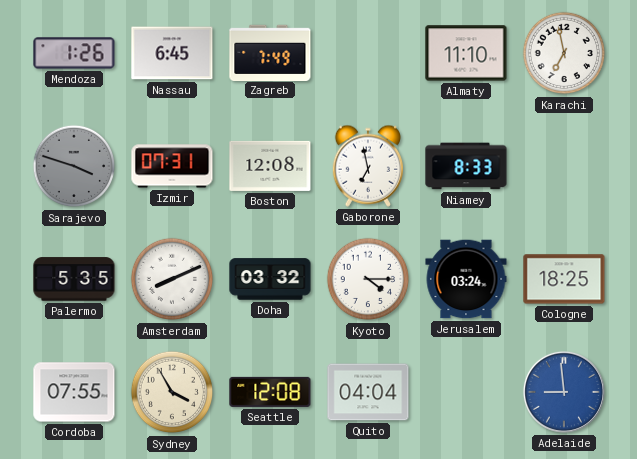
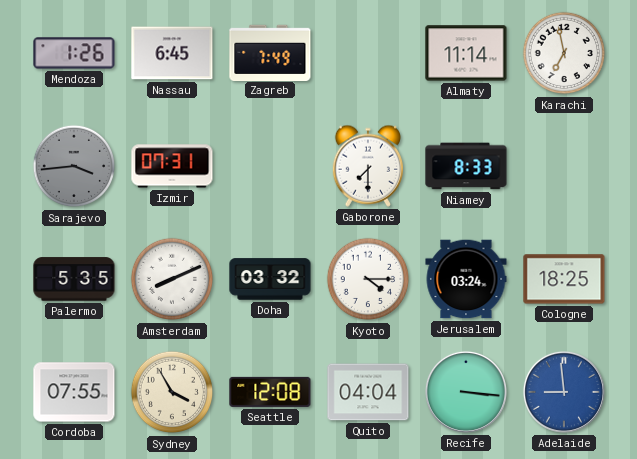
Almaty: 11:10 -> 11:14 (466, 53)
Sarajevo: 3:48 -> 3:44 (74, 166)
Boston: 12:08 -> none (270, 166)
Gaborone: 6:58 -> 7:30 (367, 166)
Recife: none -> 3:16 (466, 392)
